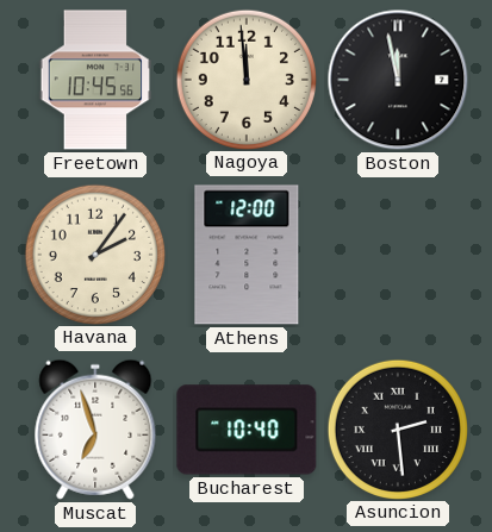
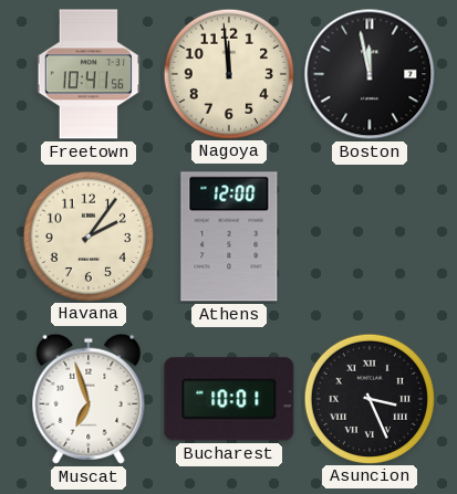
Freetown: 10:45 -> 10:41 (89, 74)
Bucharest: 10:40 -> 10:01 (229, 399)
Asuncion: 2:29 -> 3:26 (368, 398)
